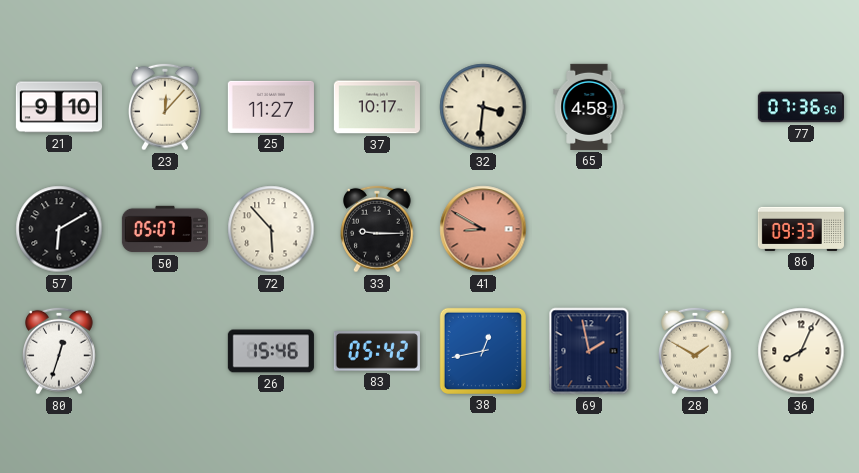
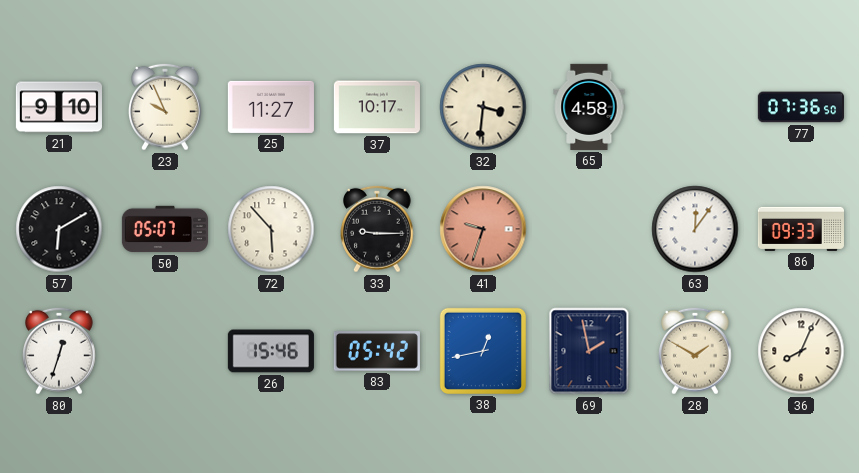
23: 12:07 -> 9:56 (166, 107)
41: 8:50 -> 9:33 (483, 229)
63: none -> 12:06 (695, 229)
